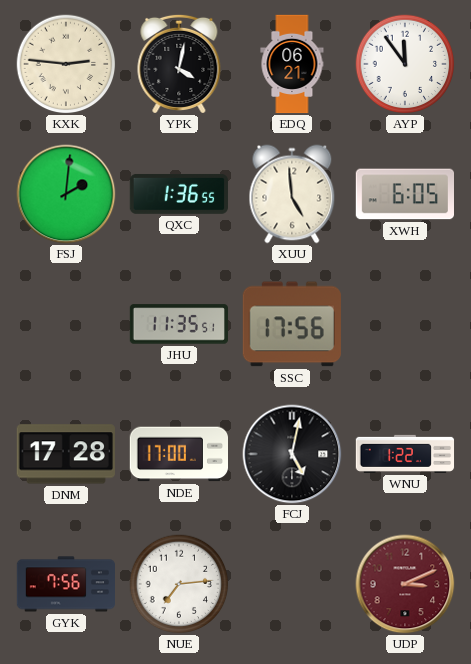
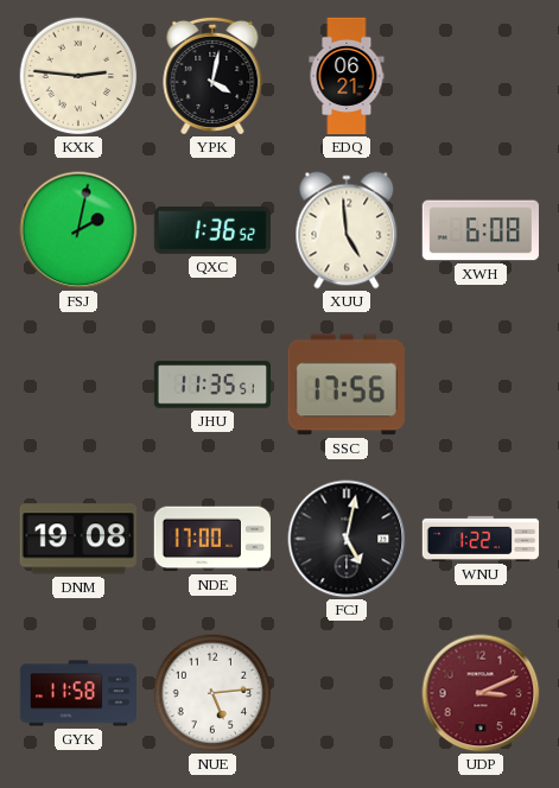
AYP: 11:54 -> none (405, 64)
FSJ: 2:01 -> 2:02 (78, 230)
QXC: 1:36:55 -> 1:36:52 (211, 230)
XWH: 6:05 -> 6:08 (479, 230)
DNM: 17:28 -> 19:08 (78, 539)
GYK: 7:56 -> 11:58 (77, 693)
NUE: 7:14 -> 5:14 (212, 693)
